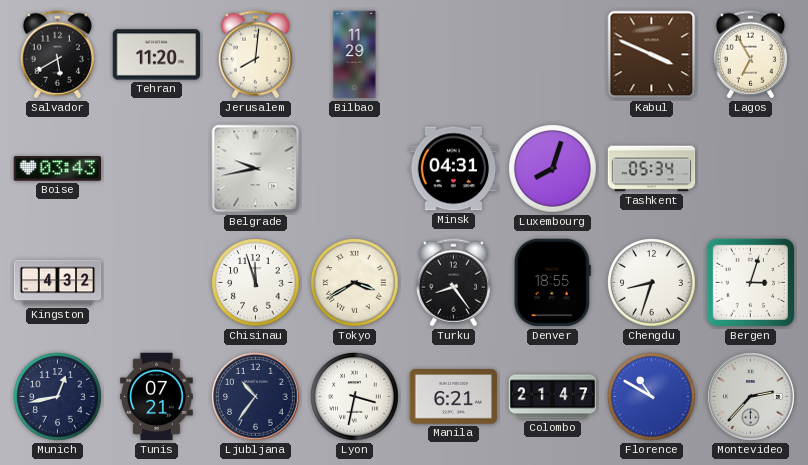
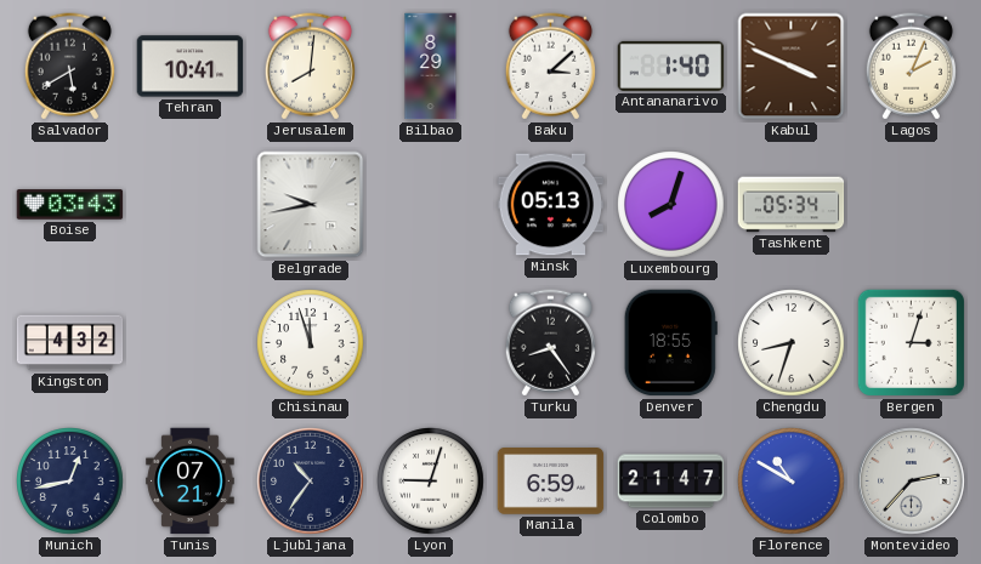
Tehran: 11:20 -> 10:41 (191, 67)
Bilbao: 11:29 -> 8:29 (431, 67)
Baku: none -> 3:08 (550, 67)
Antananarivo: none -> 1:40 (671, 65)
Lagos: 6:55 -> 2:04 (911, 67)
Minsk: 04:31 -> 05:13 (551, 205)
Tokyo: 3:40 -> none (355, 283)
Lyon: 3:32 -> 9:03 (431, 482)
Manila: 6:21 -> 6:59 (551, 482)
